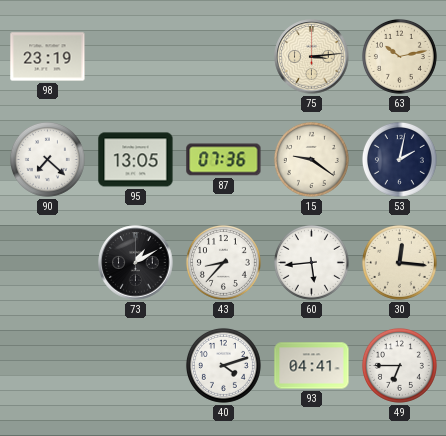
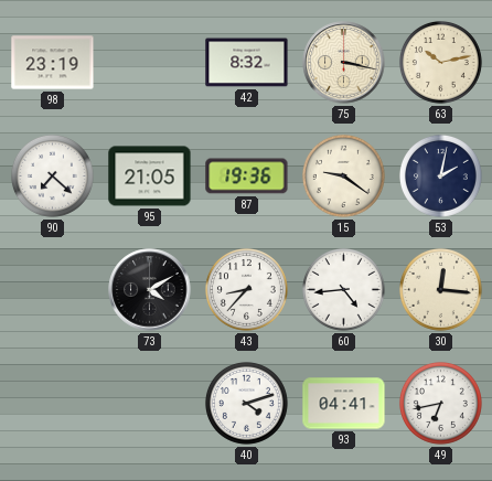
42: none -> 8:32 (247, 63)
75: 3:14 -> 3:17 (344, 63)
95: 13:05 -> 21:05 (150, 177)
87: 07:36 -> 19:36 (247, 177)
73: 1:10 -> 4:10 (150, 290)
60: 5:44 -> 4:44 (343, 289)
49: 6:45 -> 6:43 (440, 403)
